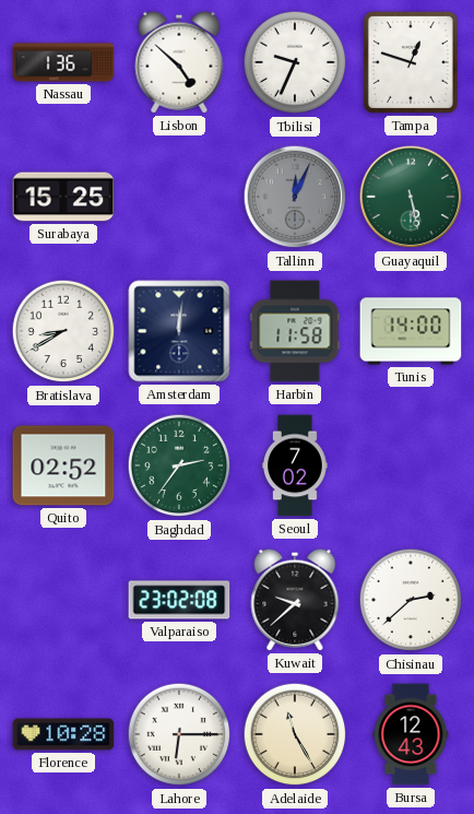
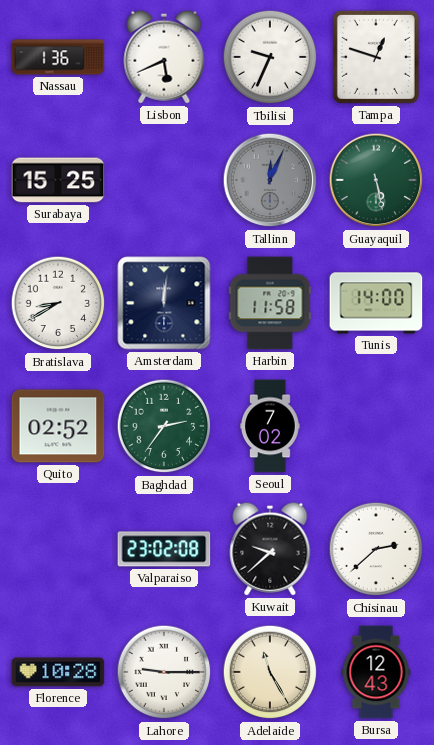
Lisbon: 4:52 -> 5:41 (164, 57)
Lahore: 6:15 -> 9:15 (164, 672)
